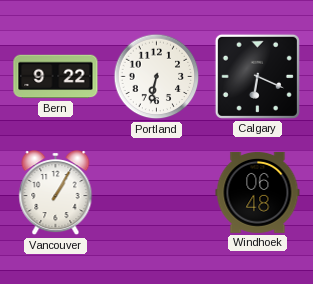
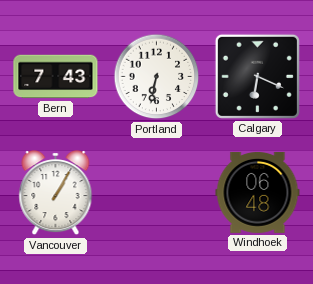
Bern: 9:22 -> 7:43 (56, 77)
